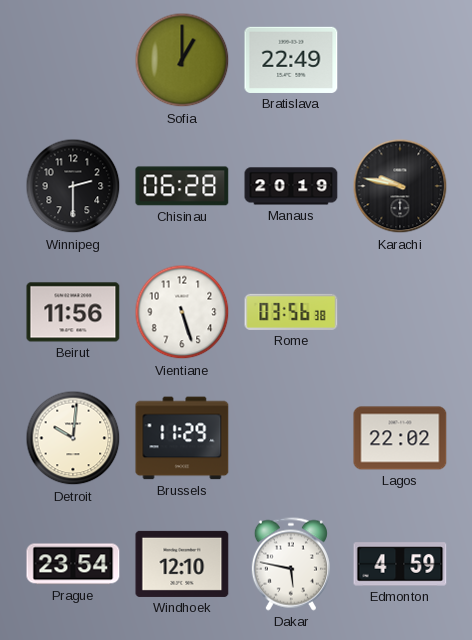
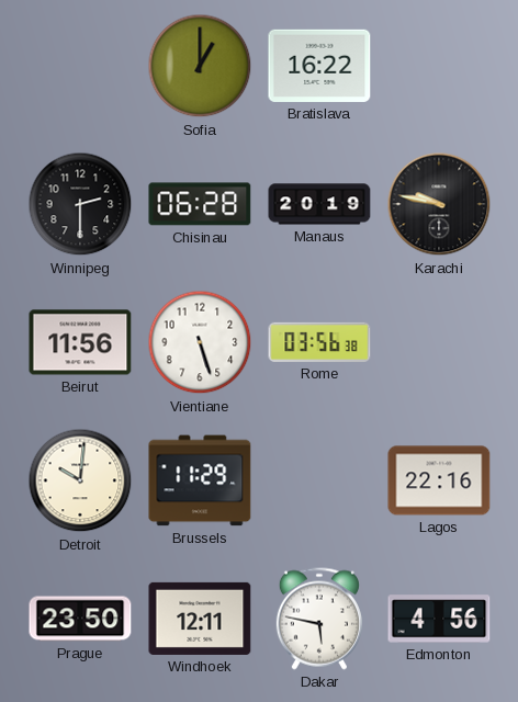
Bratislava: 22:49 -> 16:22 (319, 66)
Lagos: 22:02 -> 22:16 (439, 480)
Prague: 23:54 -> 23:50 (80, 619)
Windhoek: 12:10 -> 12:11 (200, 619)
Edmonton: 4:59 -> 4:56 (439, 619)
